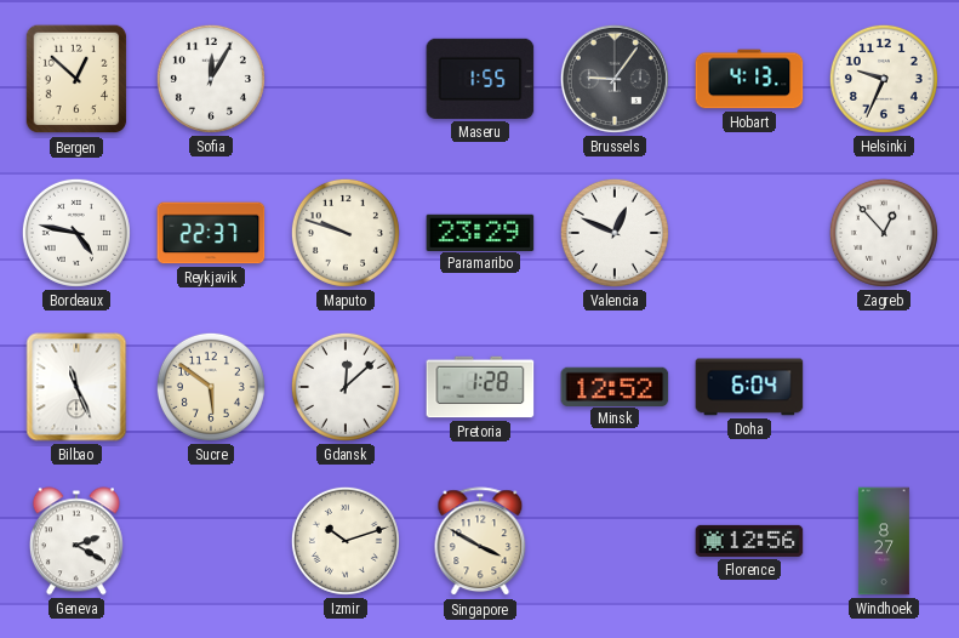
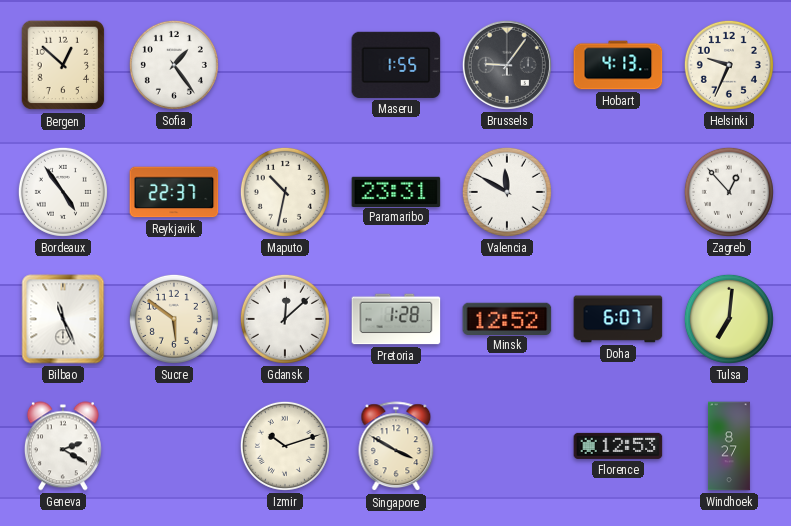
Sofia: 12:05 -> 1:24 (174, 65)
Bordeaux: 4:47 -> 4:54 (63, 192)
Maputo: 9:48 -> 10:32 (285, 192)
Paramaribo: 23:29 -> 23:31 (396, 191)
Valencia: 12:49 -> 11:50 (507, 192)
Doha: 6:04 -> 6:07 (618, 319)
Tulsa: none -> 7:01 (729, 319)
Florence: 12:56 -> 12:53 (618, 446)
